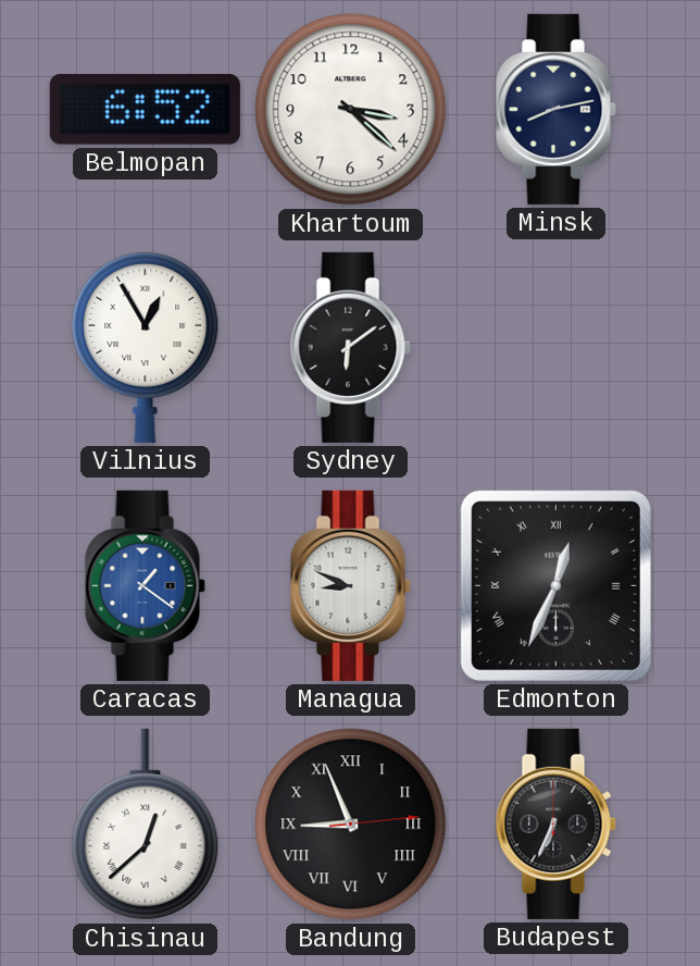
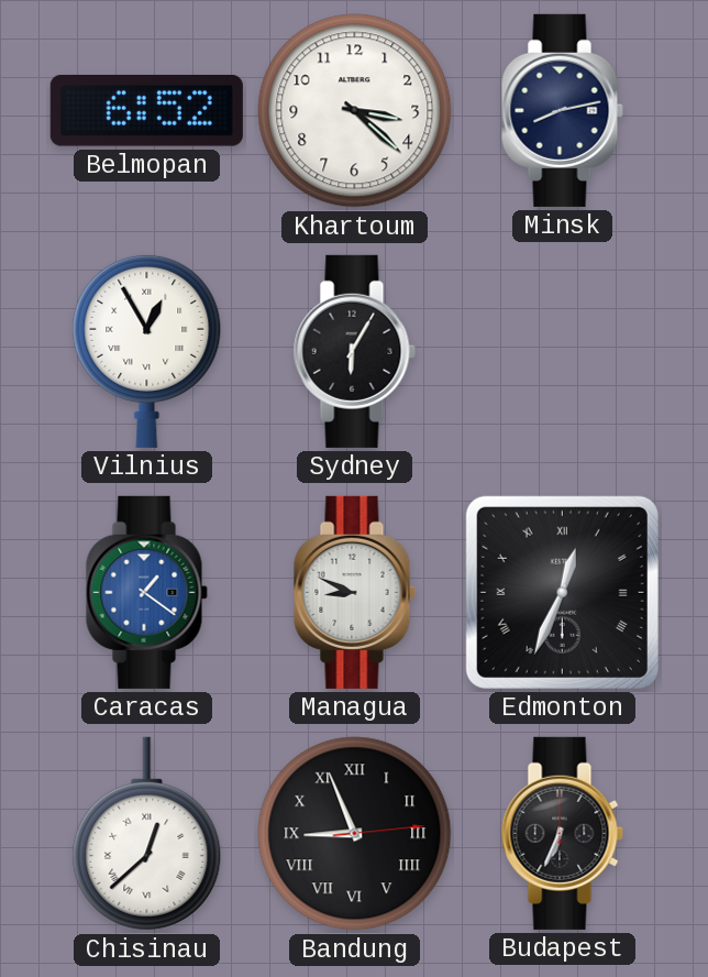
Sydney: 6:09 -> 6:05 (354, 351)
